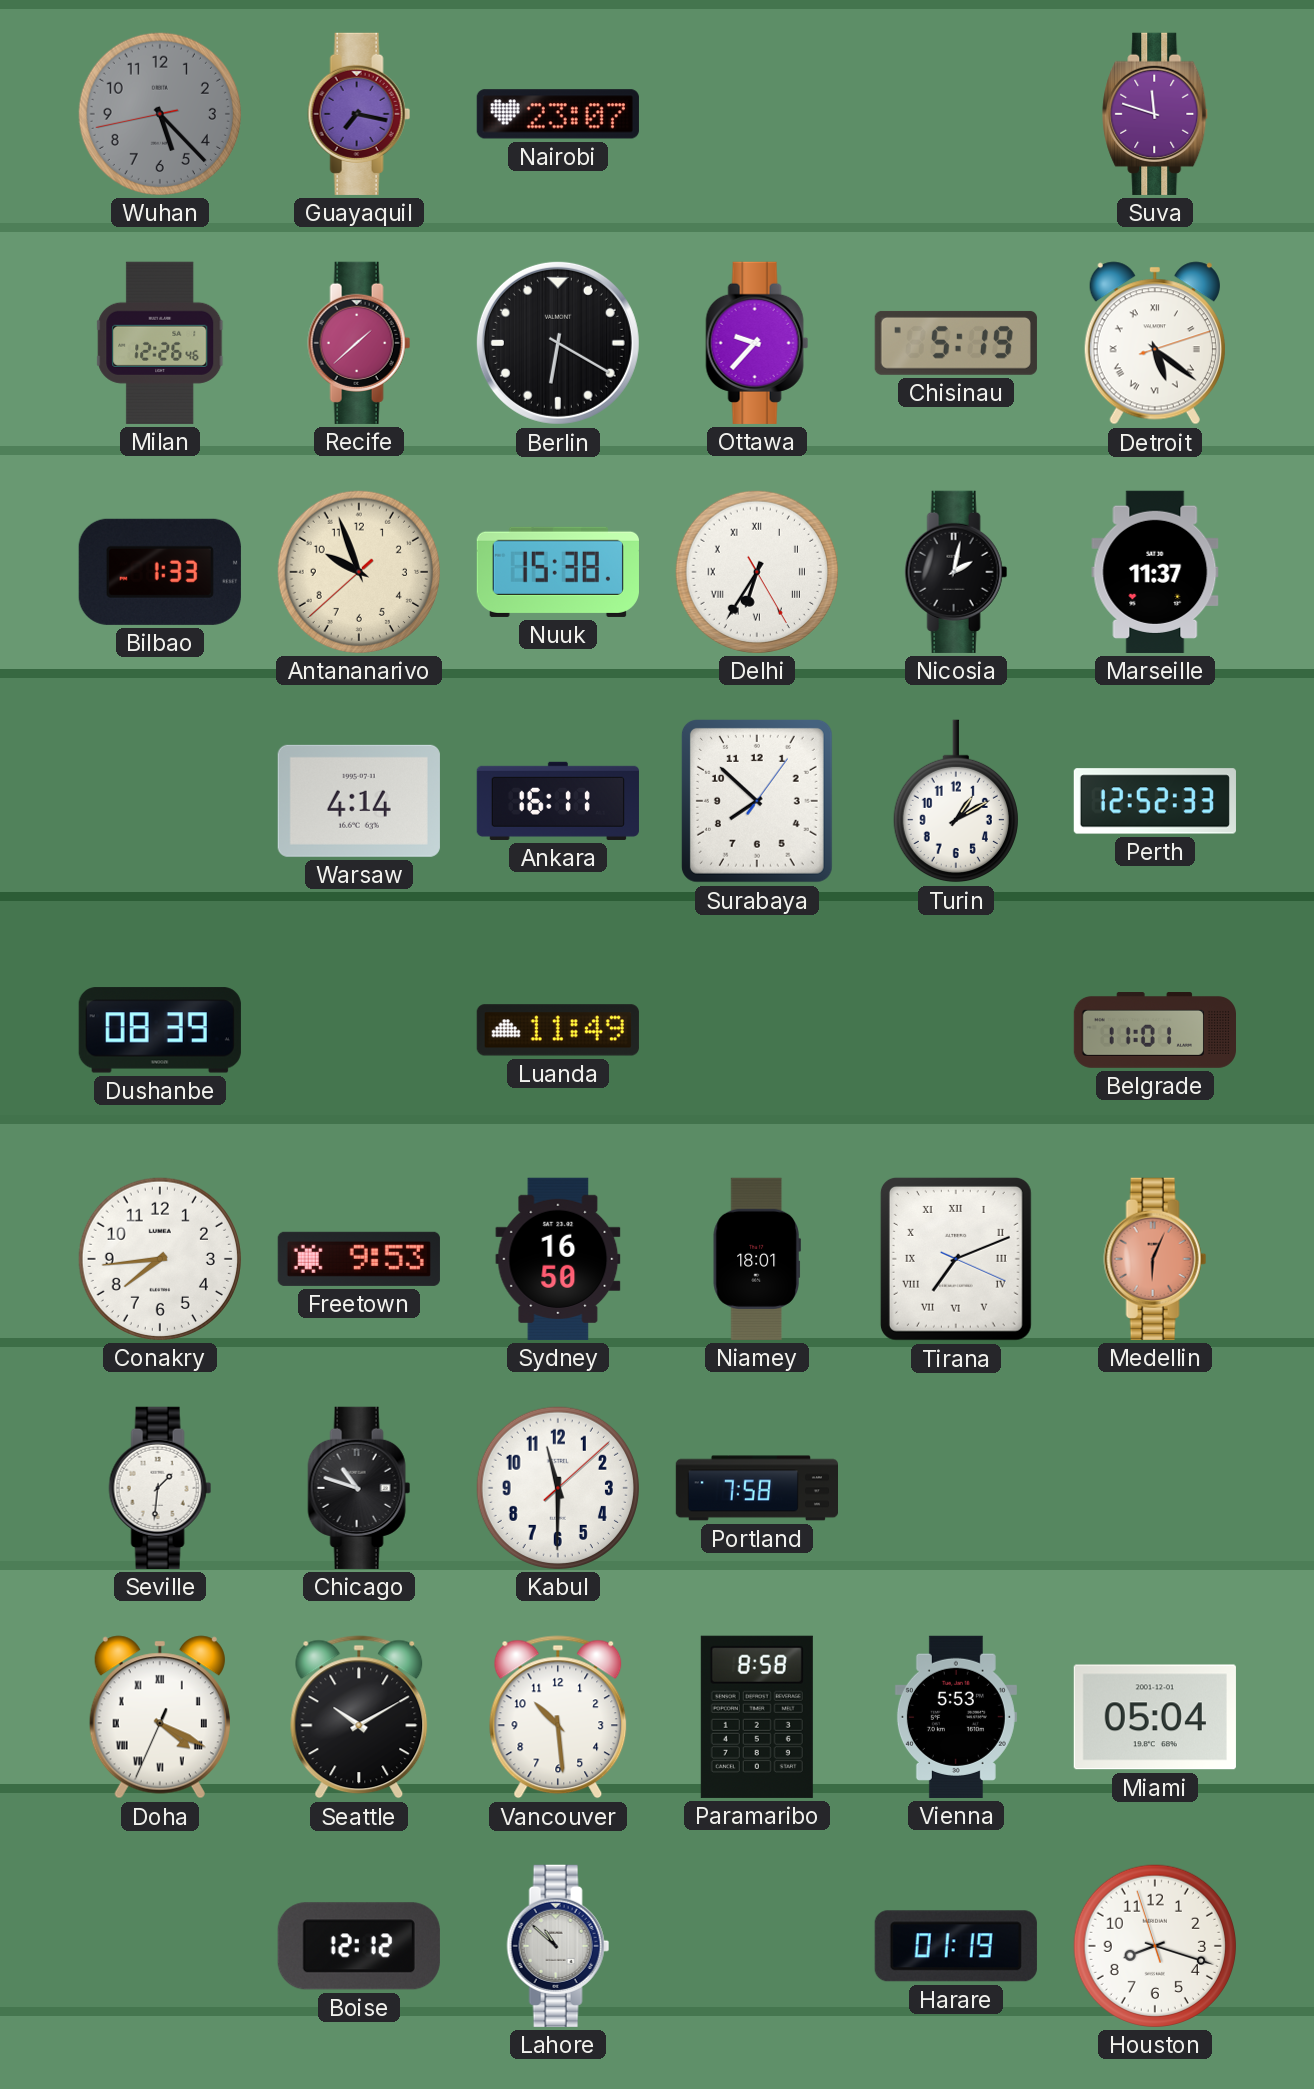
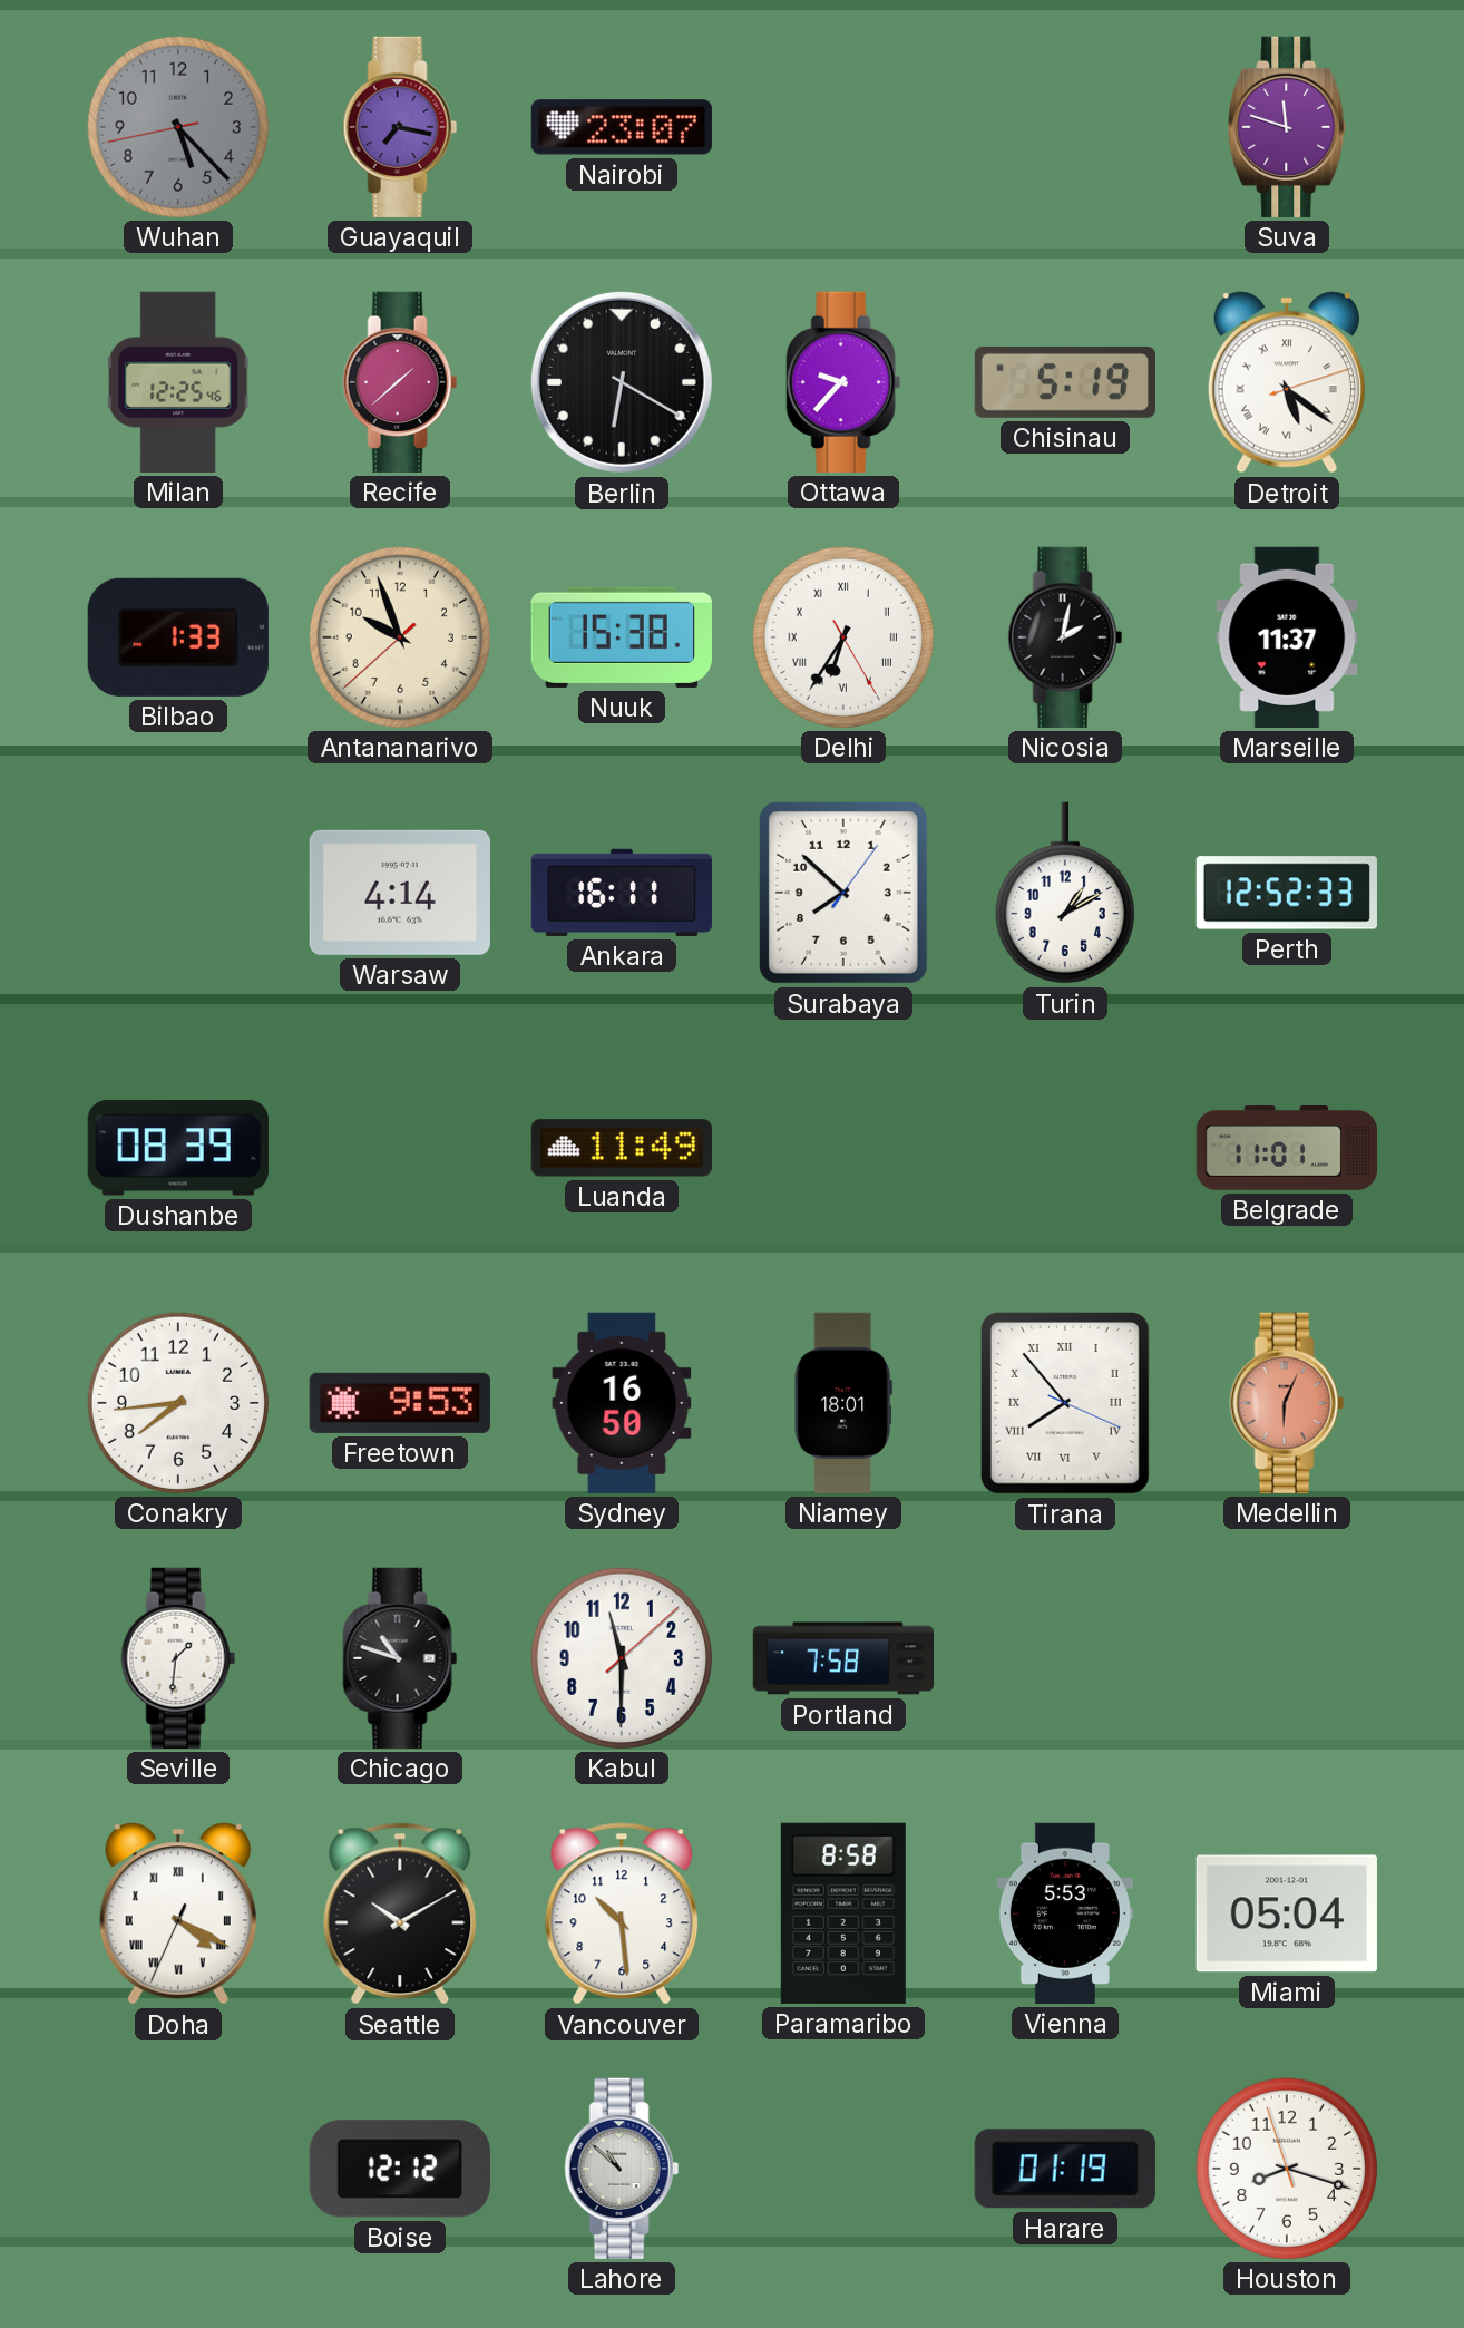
Milan: 12:26 -> 12:25 (178, 382)
Tirana: 7:11 -> 7:53 (1065, 1403)
